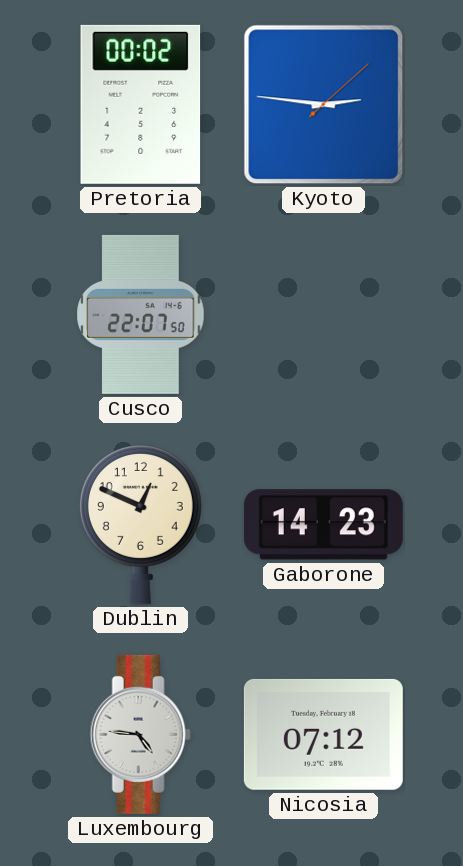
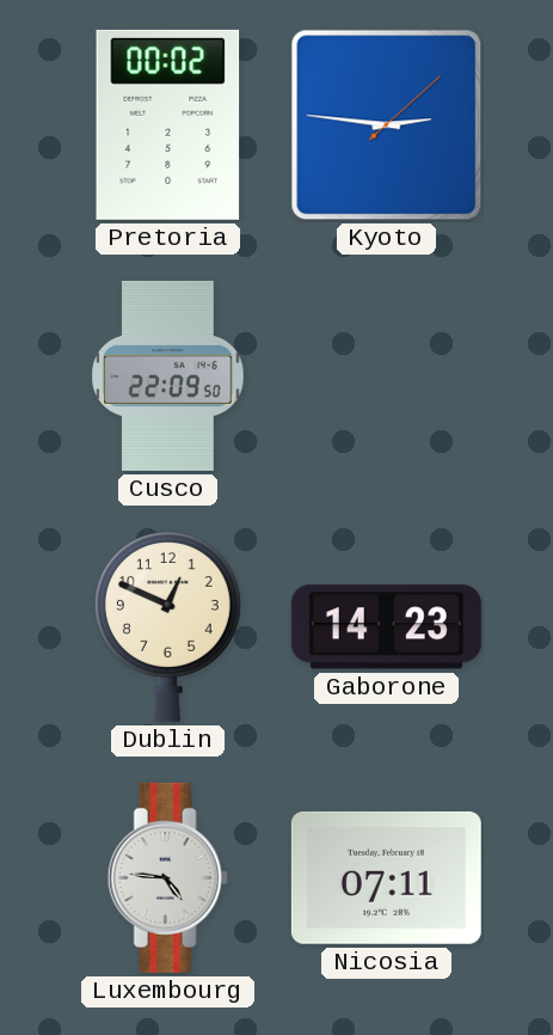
Cusco: 22:07 -> 22:09 (168, 375)
Nicosia: 07:12 -> 07:11 (386, 877)
